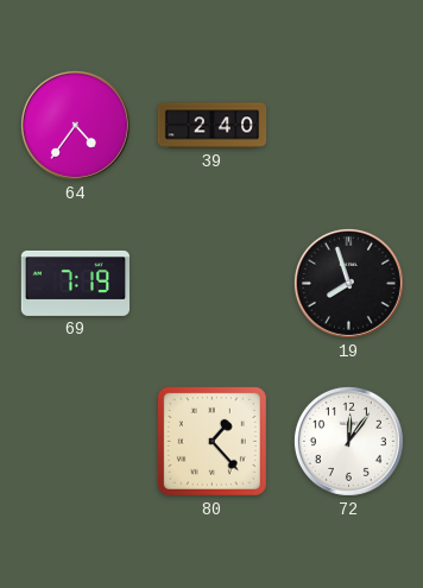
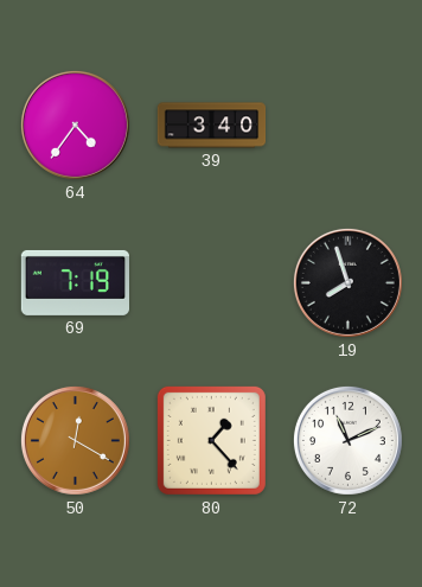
39: 2:40 -> 3:40 (212, 126)
50: none -> 12:20 (75, 440)
72: 12:06 -> 11:11 (347, 440)
